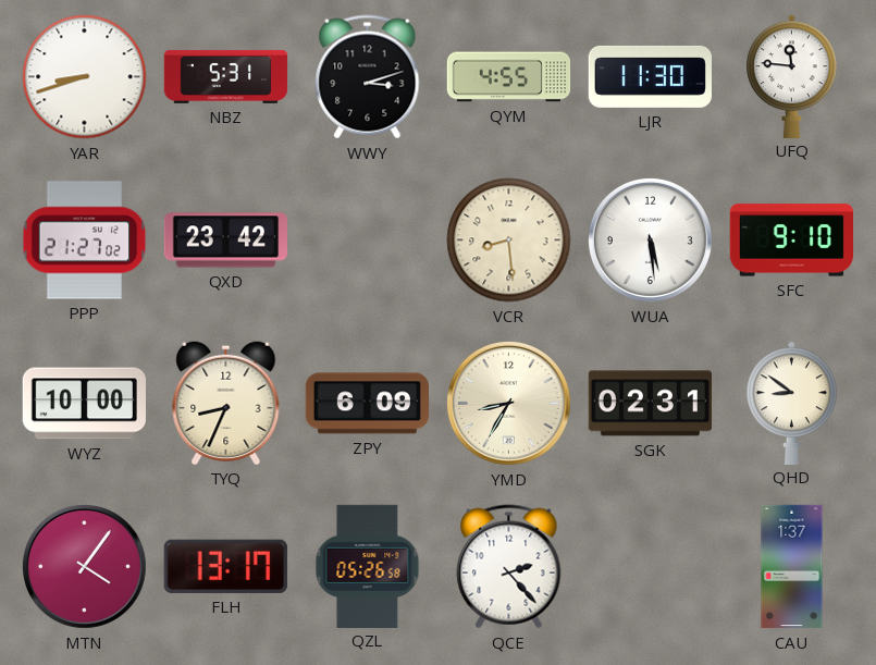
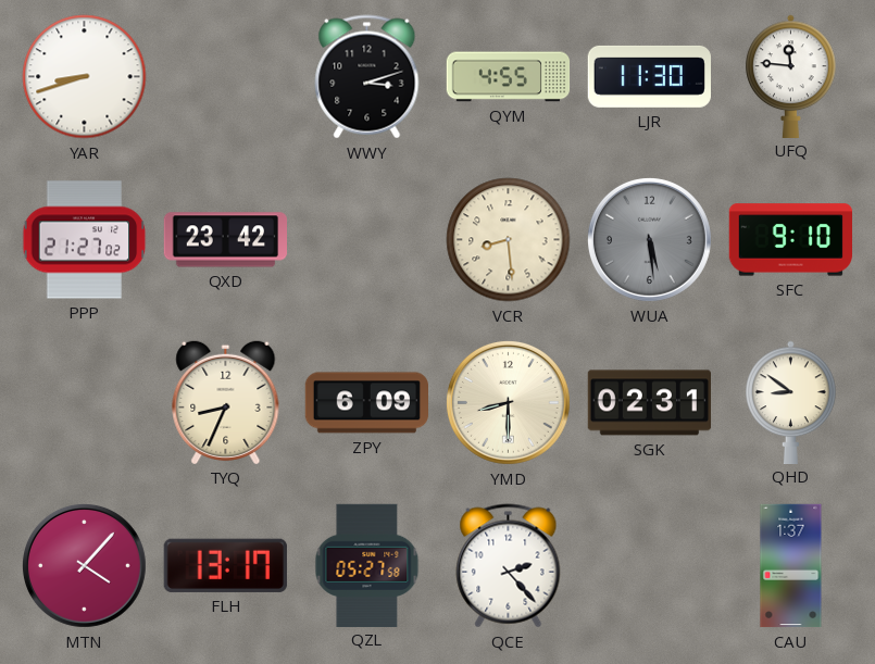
NBZ: 5:31 -> none (226, 76)
WUA dial: white -> grey (649, 239)
WYZ: 10:00 -> none (84, 404)
YMD: 8:35 -> 8:30 (508, 402)
MTN: 4:06 -> 4:07 (84, 565)
QZL: 05:26 -> 05:27 (367, 565)
